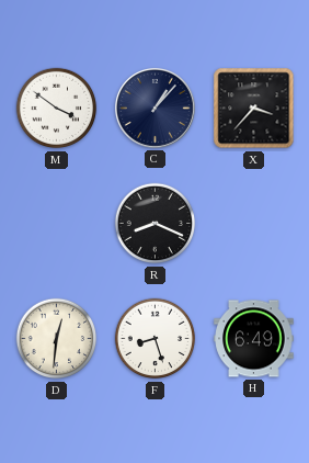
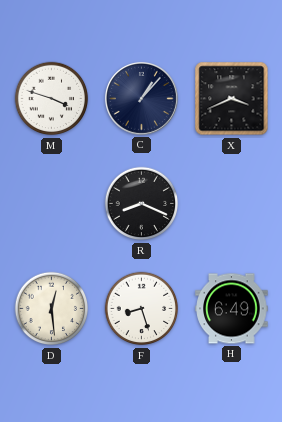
M: 3:51 -> 3:48 (52, 99)
X: 3:37 -> 3:41 (232, 99)
D: 12:31 -> 12:29 (52, 309)
